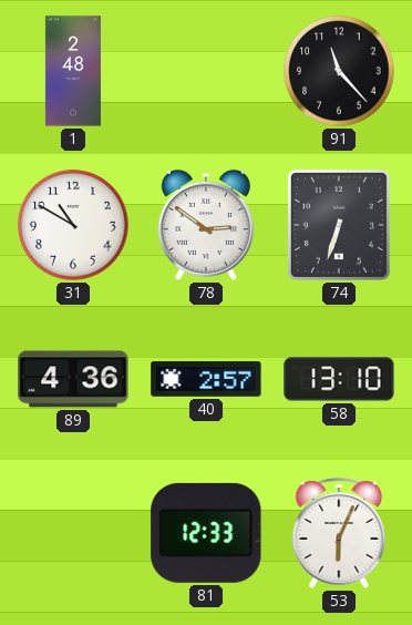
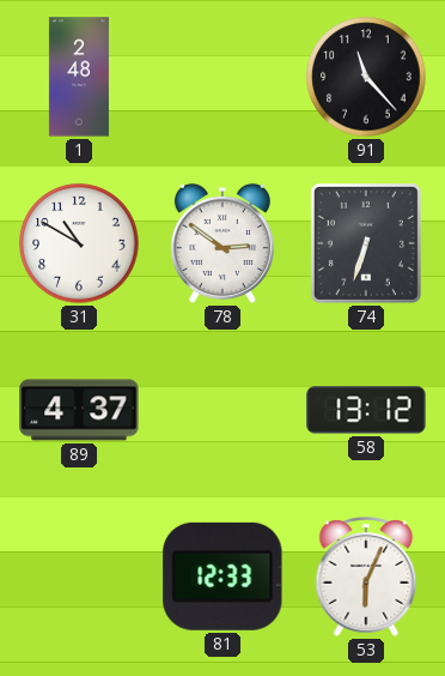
89: 4:36 -> 4:37 (79, 410)
40: 2:57 -> none (206, 380)
58: 13:10 -> 13:12 (366, 410)
